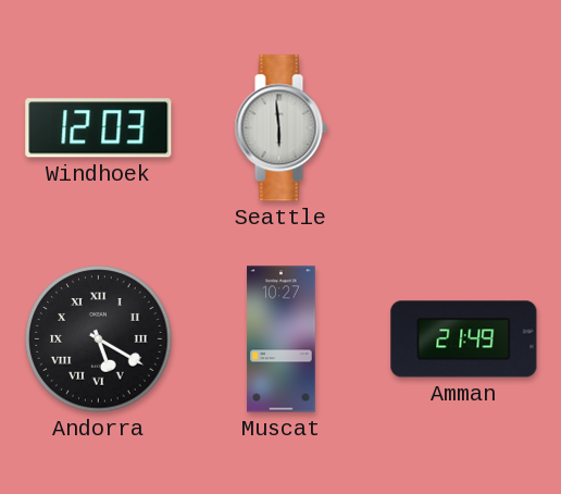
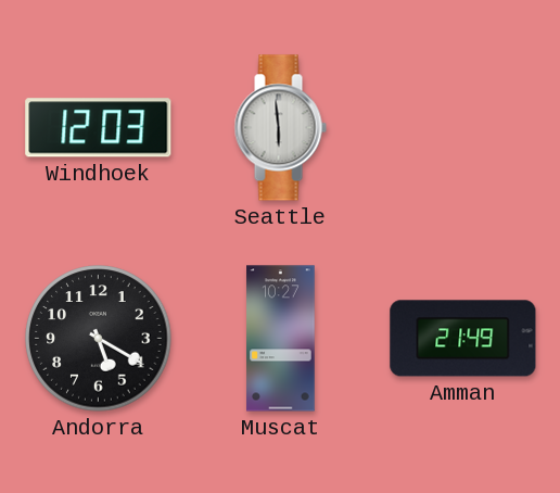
Andorra numerals: Roman -> Arabic (99, 339)
